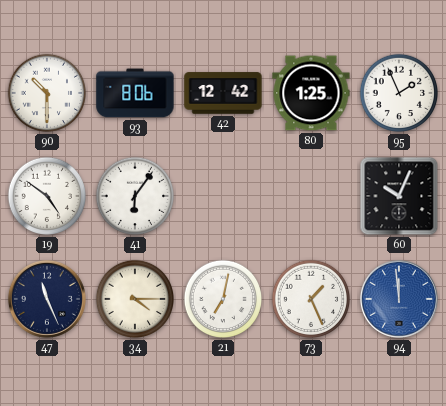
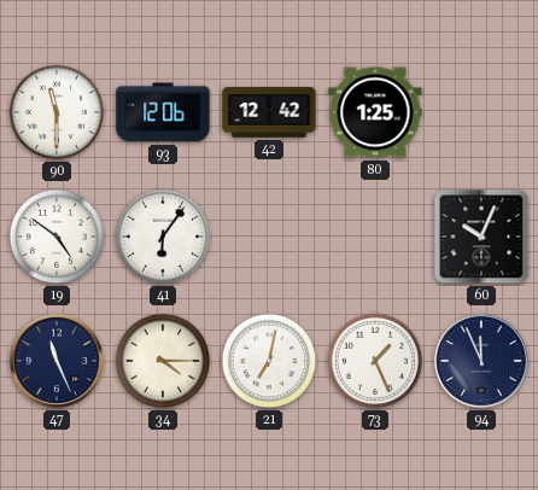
90: 10:30 -> 11:30 (57, 112)
93: 8:06 -> 12:06 (163, 112)
95: 1:56 -> none (399, 93)
94: 11:59 -> 11:56 (481, 361)
94 dial: blue -> navy (481, 361)
